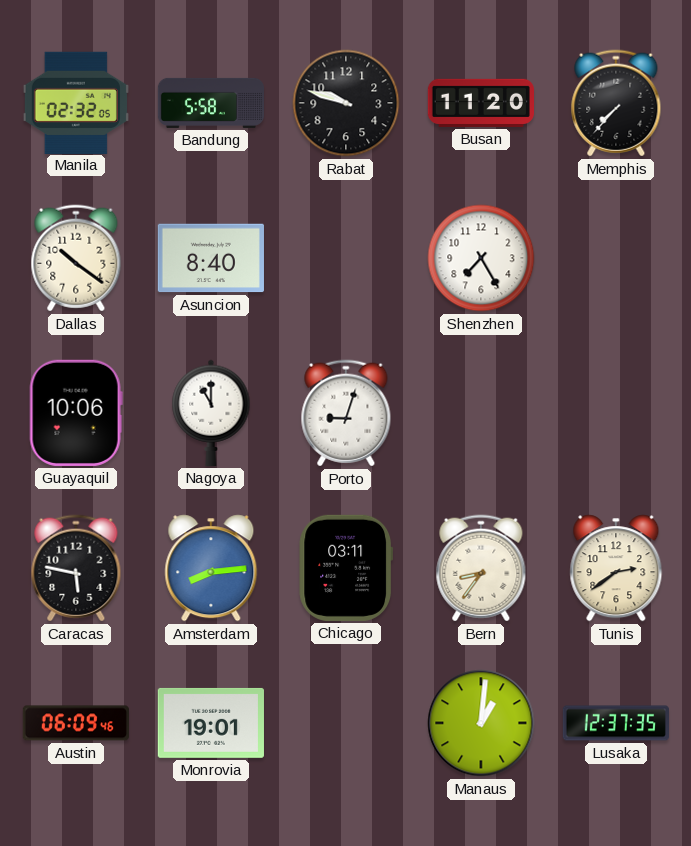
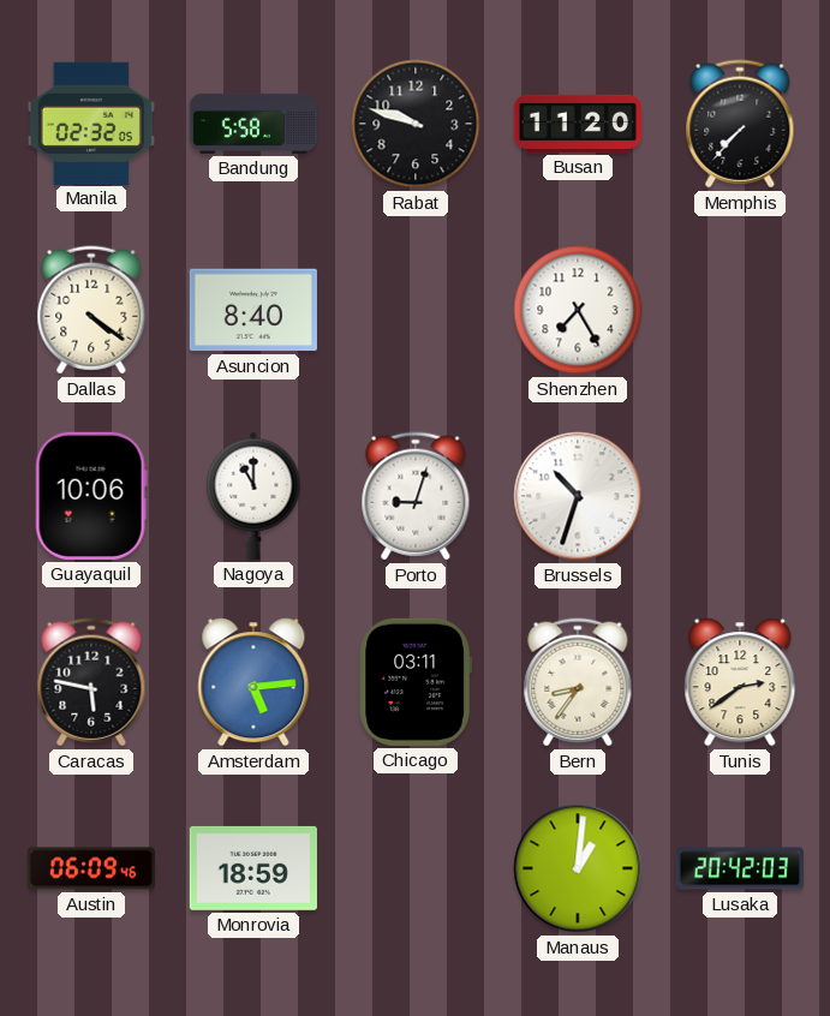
Dallas: 10:21 -> 4:21 (91, 310)
Brussels: none -> 10:33 (578, 496)
Amsterdam: 8:14 -> 5:14 (253, 682)
Monrovia: 19:01 -> 18:59 (253, 868)
Lusaka: 12:37 -> 20:42 (740, 868)
